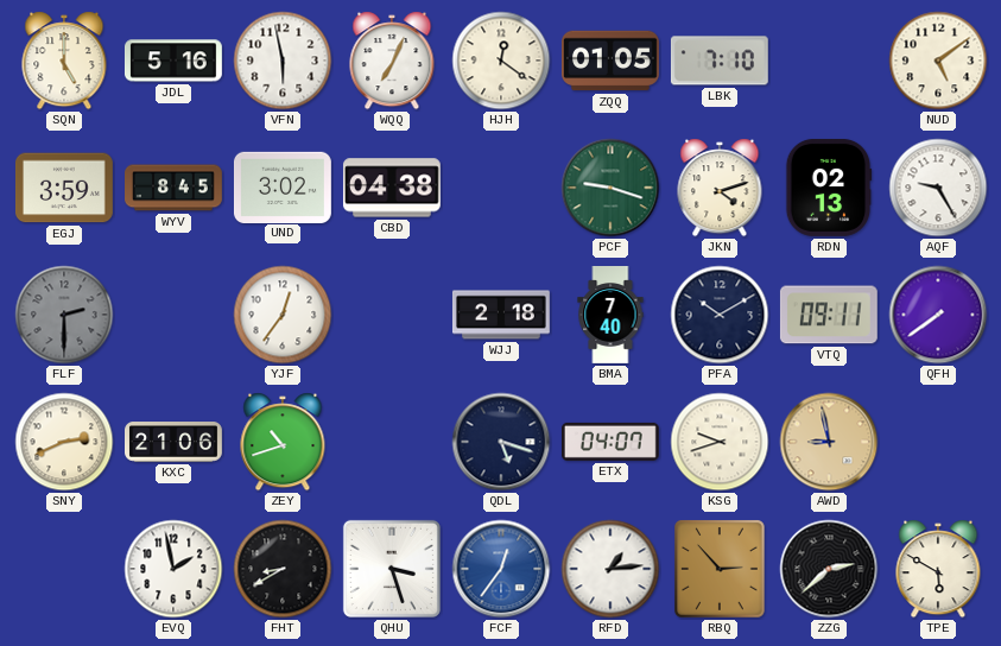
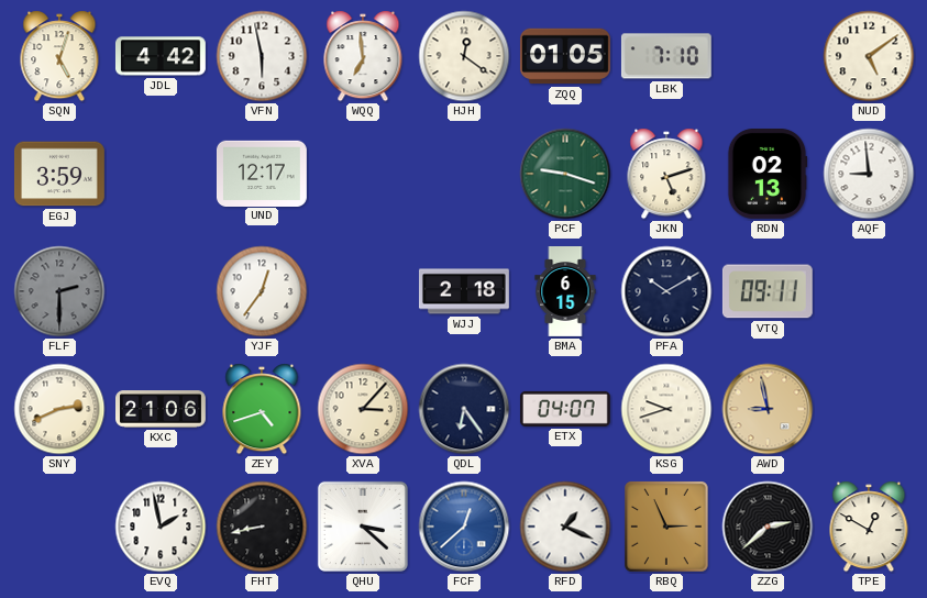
SQN: 5:00 -> 5:03 (59, 56)
JDL: 5:16 -> 4:42 (161, 56)
WQQ: 7:04 -> 6:59 (363, 56)
WYV: 8:45 -> none (175, 188)
UND: 3:02 -> 12:17 (262, 173)
CBD: 04:38 -> none (392, 188)
JKN: 4:12 -> 5:12 (666, 174)
AQF: 9:25 -> 8:59 (869, 174)
BMA: 7:40 -> 6:15 (565, 292)
QFH: 7:39 -> none (938, 315)
ZEY: 10:42 -> 4:42 (262, 409)
XVA: none -> 3:07 (363, 409)
QDL: 5:18 -> 6:24 (464, 409)
FHT: 8:40 -> 8:43 (262, 527)
QHU: 3:27 -> 3:22 (363, 527)
FCF: 12:36 -> 12:38 (464, 527)
RFD: 1:14 -> 1:19 (565, 527)
RBQ: 2:53 -> 2:56 (667, 528)
TPE: 5:50 -> 12:50 (869, 527)
